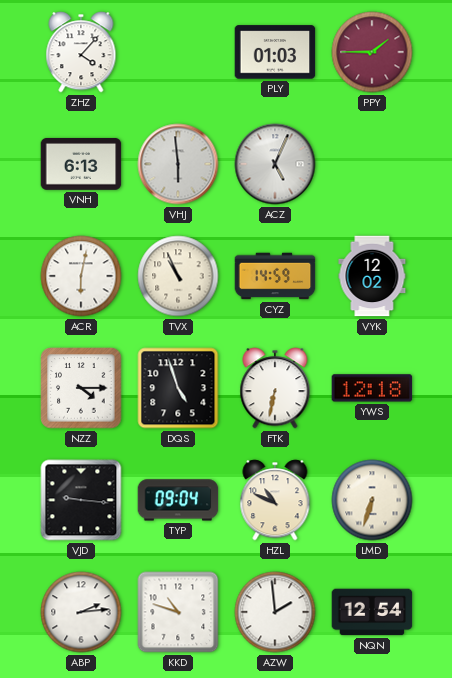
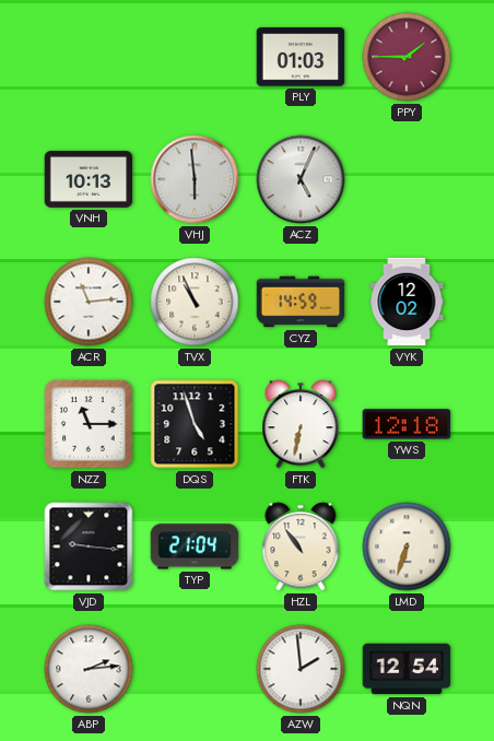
ZHZ: 4:07 -> none (81, 52)
VNH: 6:13 -> 10:13 (89, 179)
ACR: 6:02 -> 11:14 (89, 302)
NZZ: 4:15 -> 11:15 (89, 424)
TYP: 09:04 -> 21:04 (195, 546)
HZL: 10:49 -> 10:54 (301, 546)
KKD: 10:48 -> none (178, 612)
